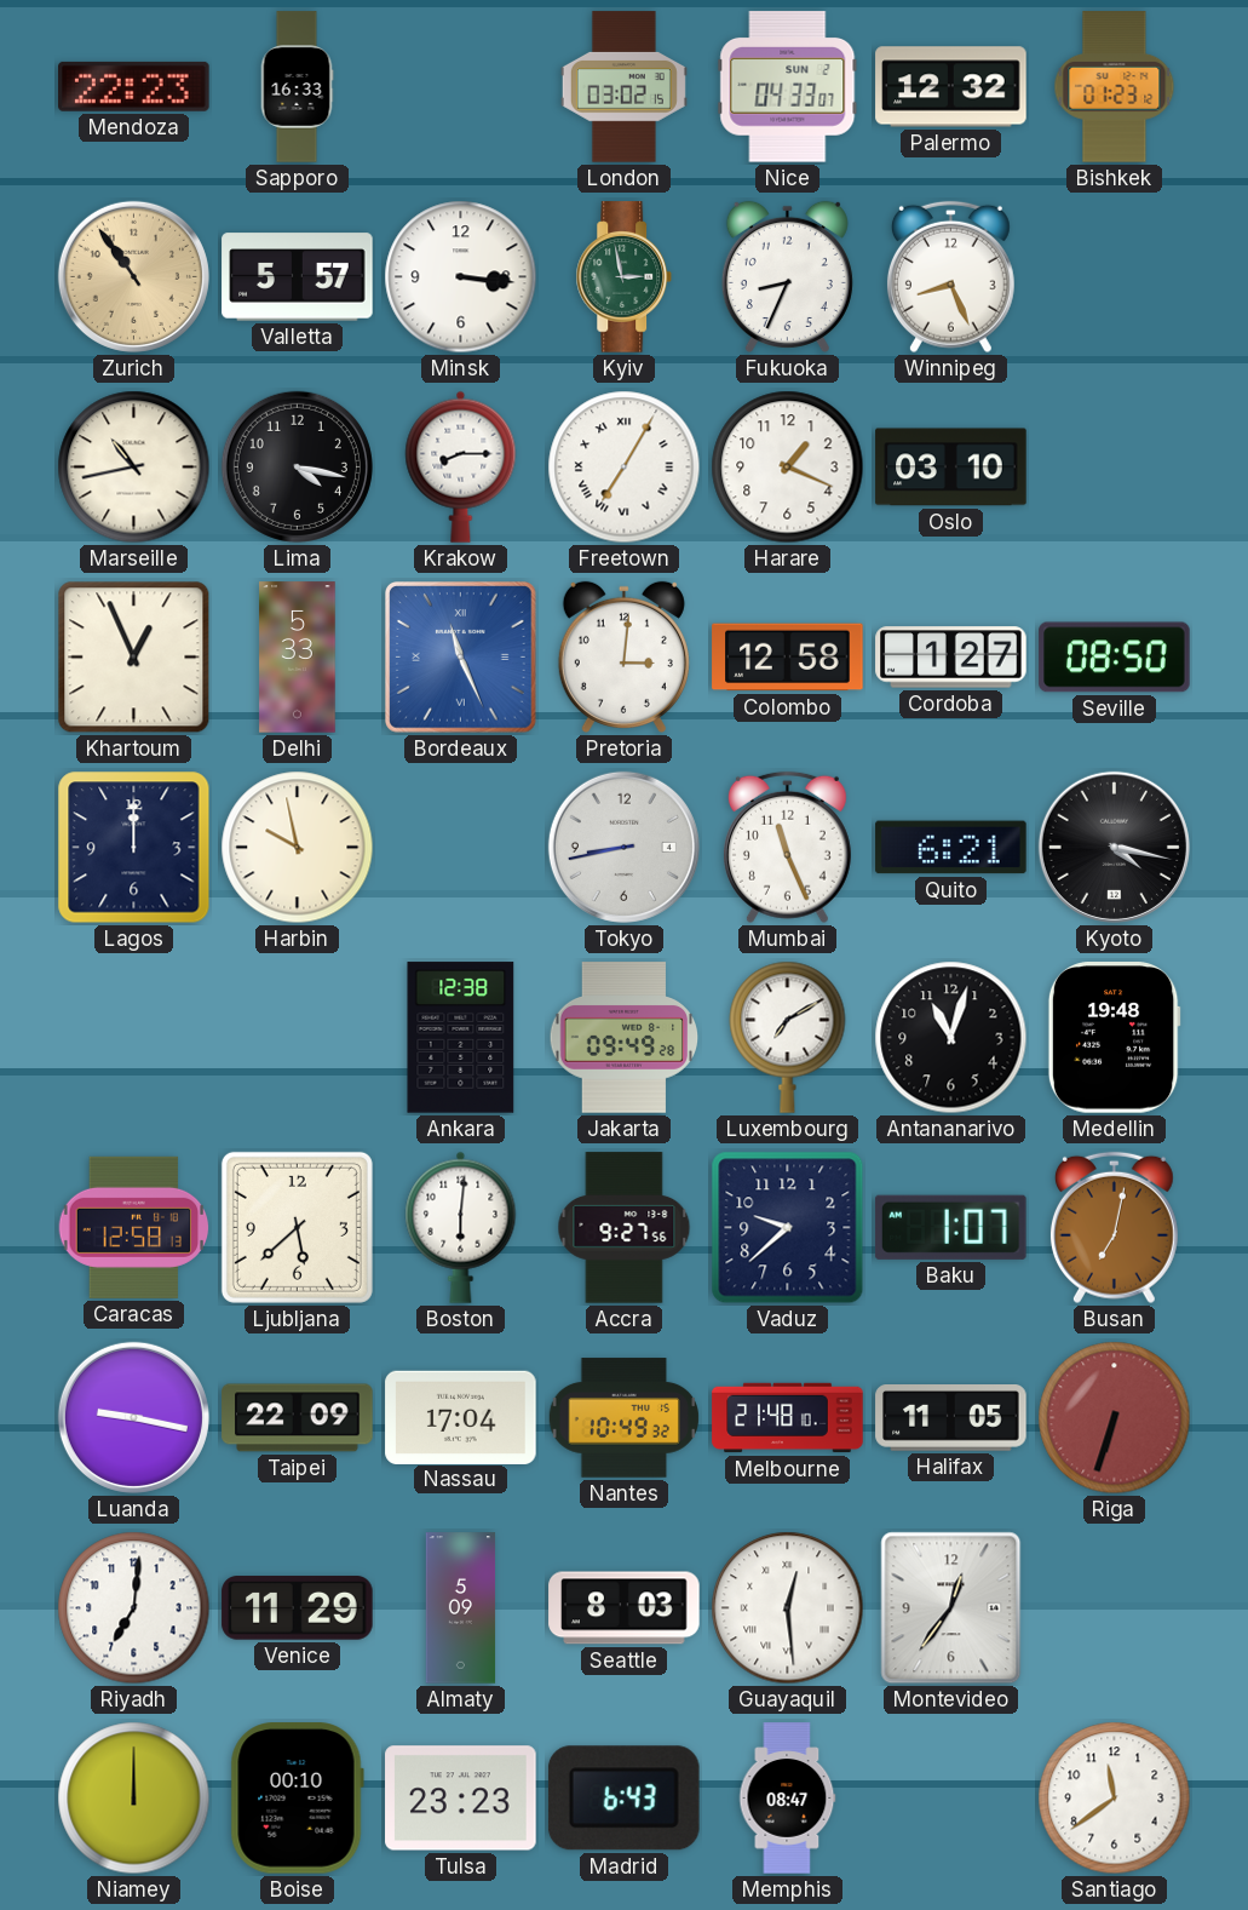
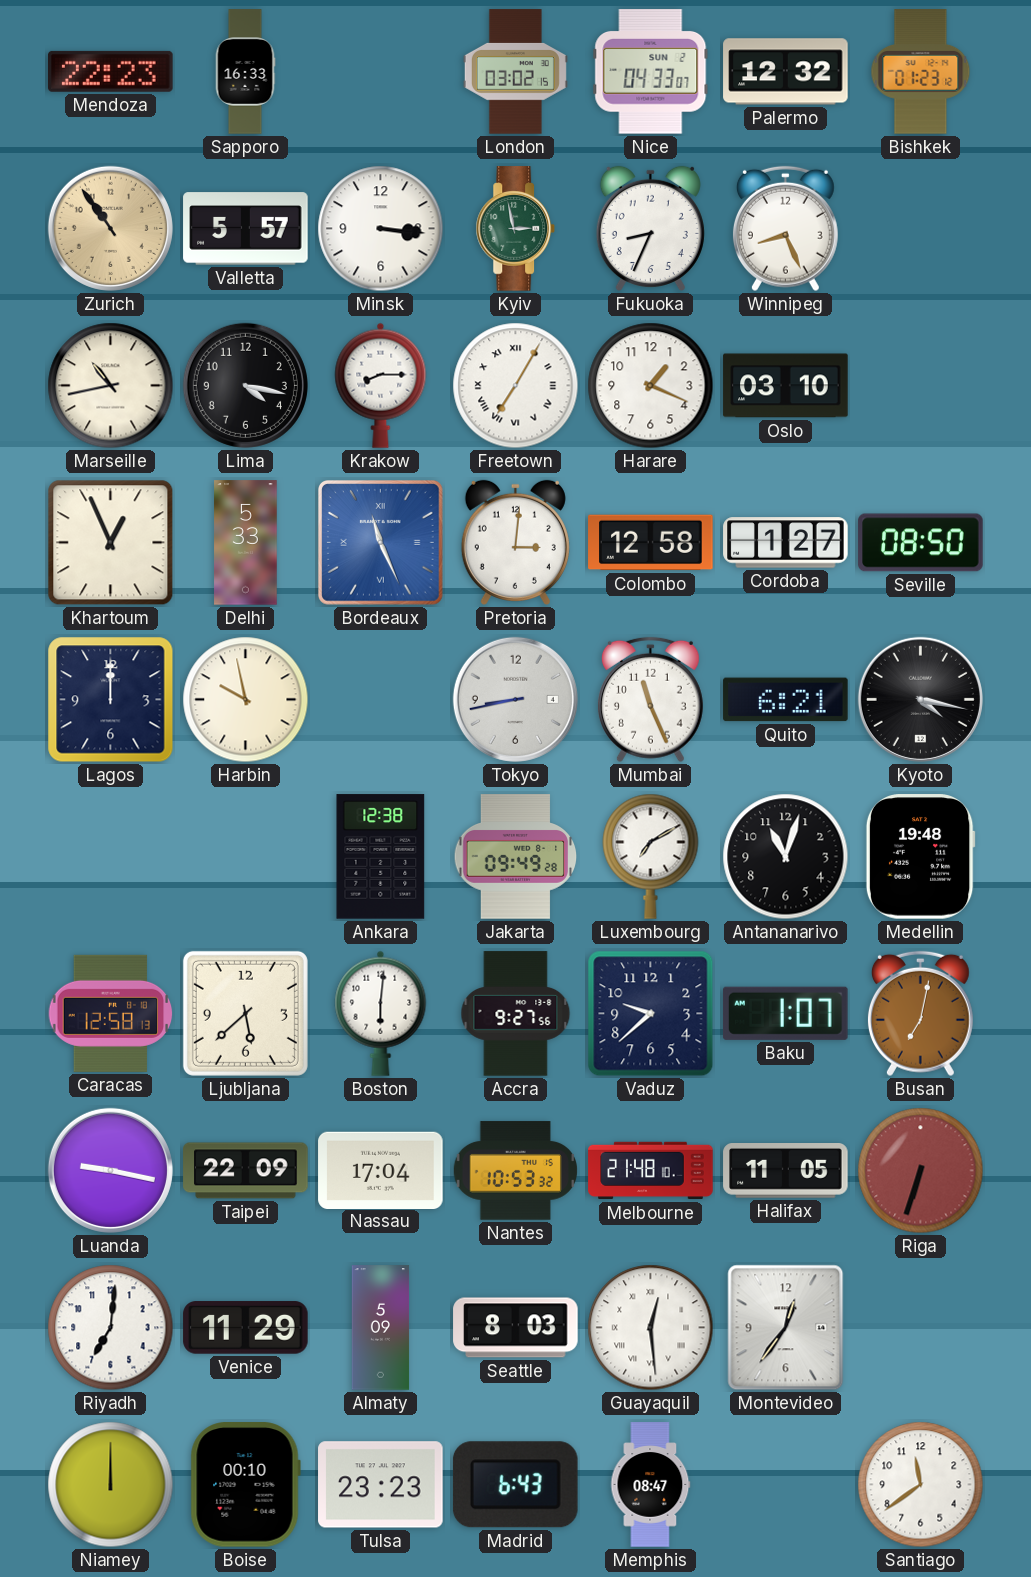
Nantes: 10:49 -> 10:53 (515, 1171)
